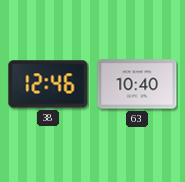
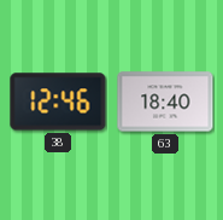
63: 10:40 -> 18:40 (165, 102)
